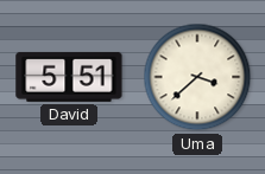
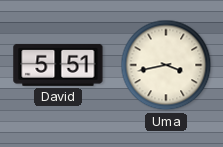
Uma: 3:38 -> 3:43 (166, 65)
